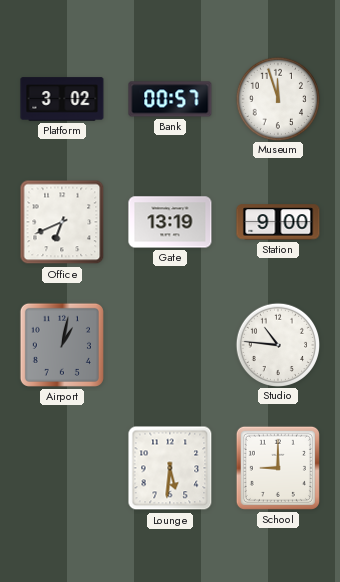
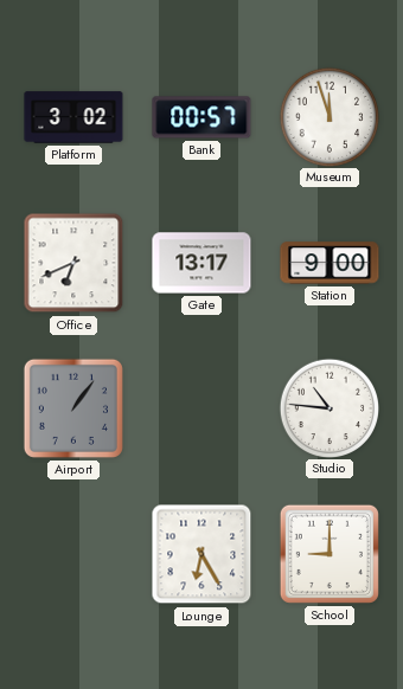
Gate: 13:19 -> 13:17 (201, 263)
Airport: 1:02 -> 1:06 (73, 408)
Lounge: 5:31 -> 6:25 (201, 554)
